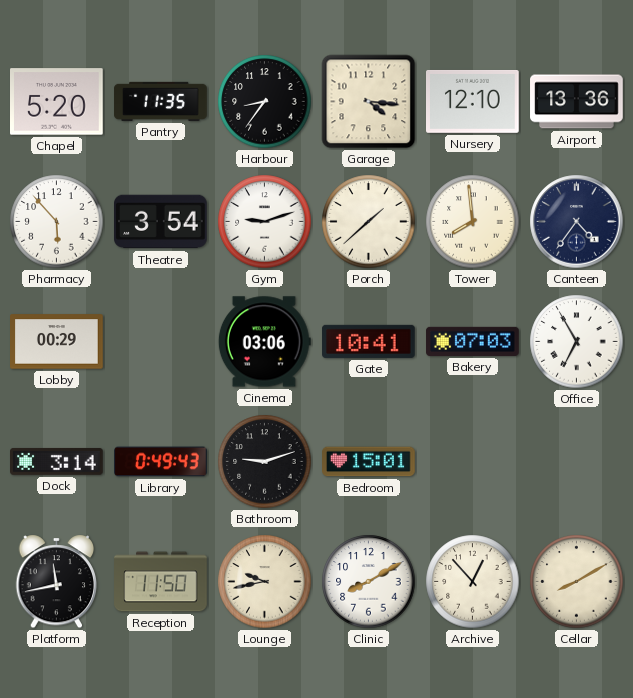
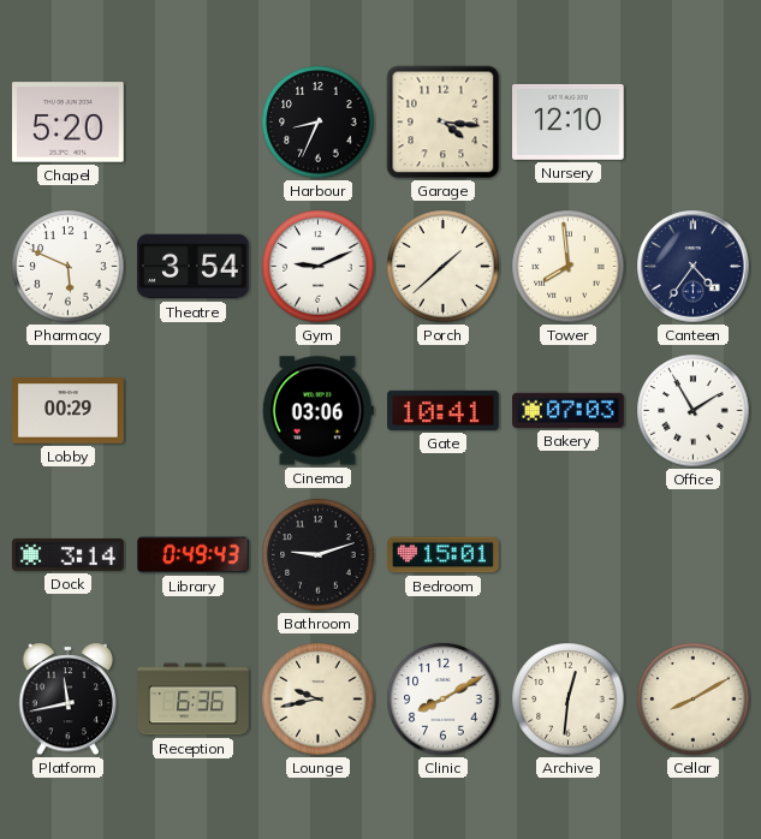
Pantry: 11:35 -> none (161, 101)
Harbour: 8:36 -> 8:34 (319, 123)
Airport: 13:36 -> none (577, 102)
Pharmacy: 5:53 -> 5:49 (69, 267)
Gym: 9:12 -> 9:11 (319, 267)
Office: 6:55 -> 1:55 (694, 411)
Reception: 11:50 -> 6:36 (194, 700)
Archive: 12:53 -> 12:31 (569, 700)
